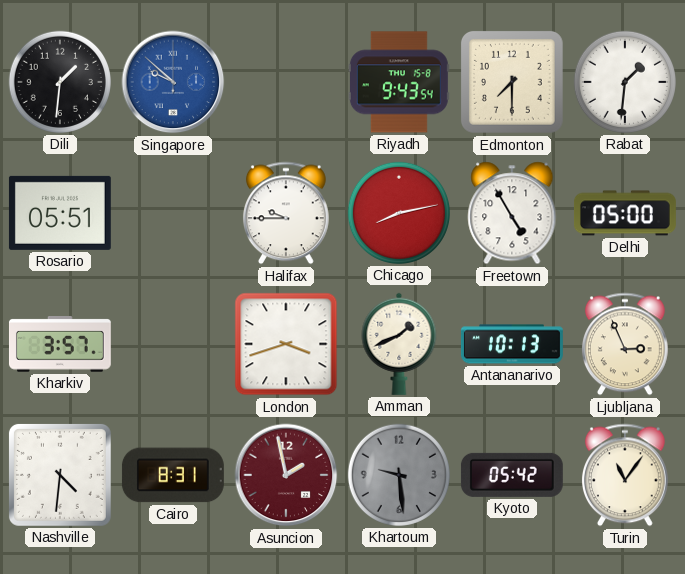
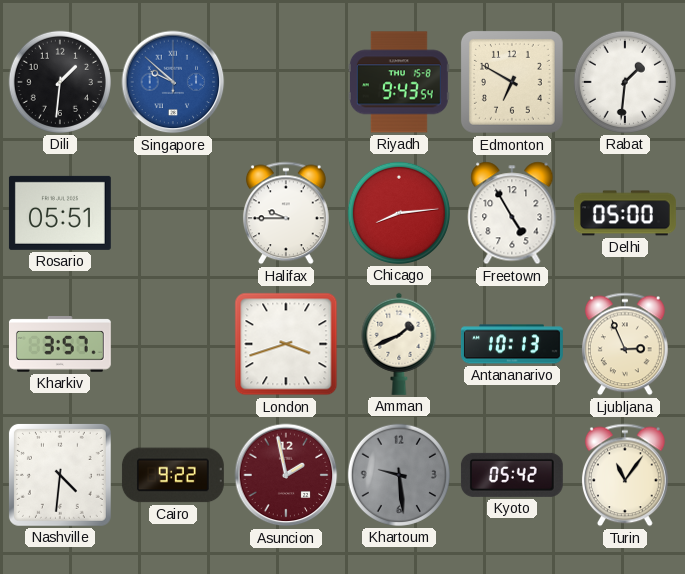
Edmonton: 7:30 -> 6:50 (512, 82)
Chicago: 8:13 -> 8:14 (399, 213)
Cairo: 8:31 -> 9:22 (173, 475)
